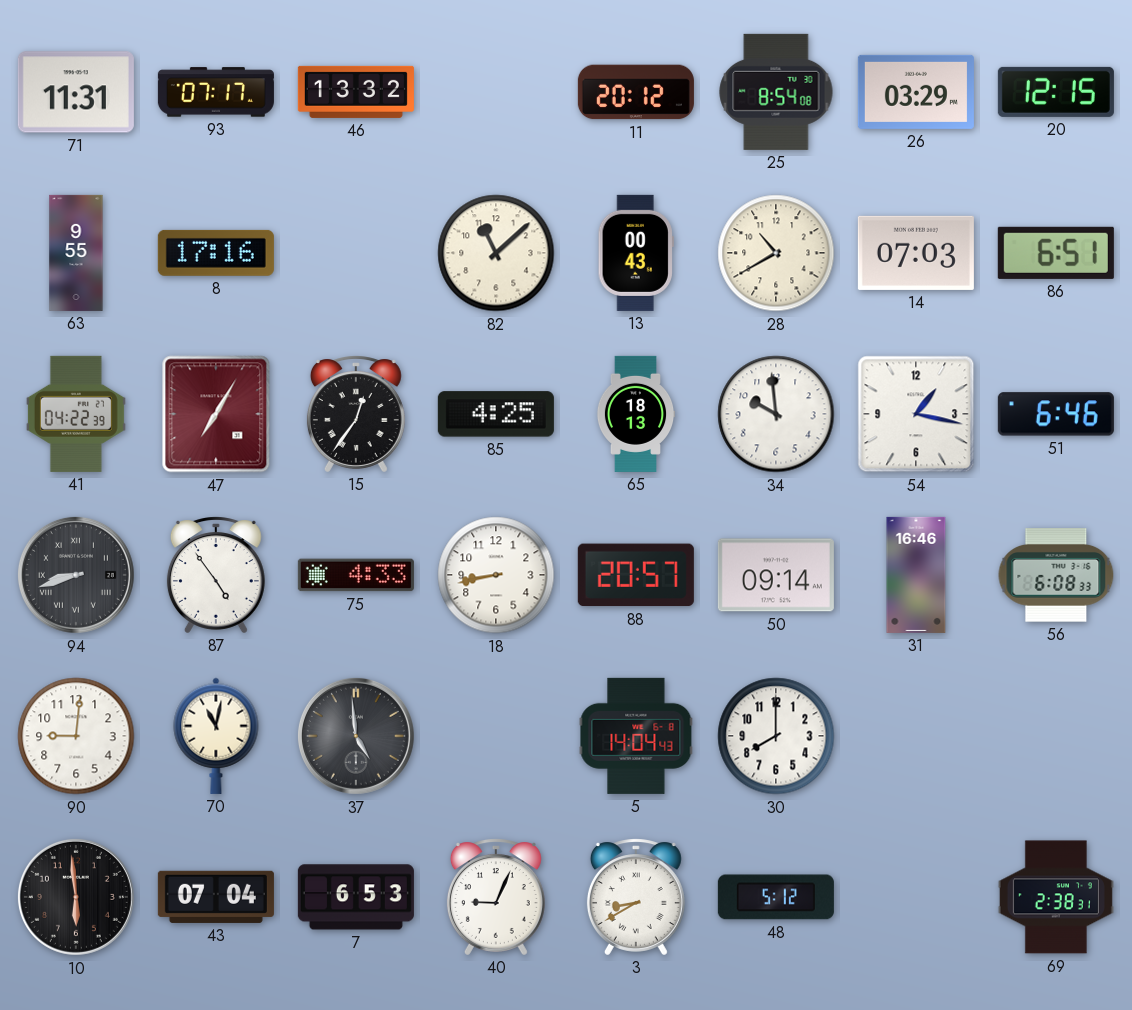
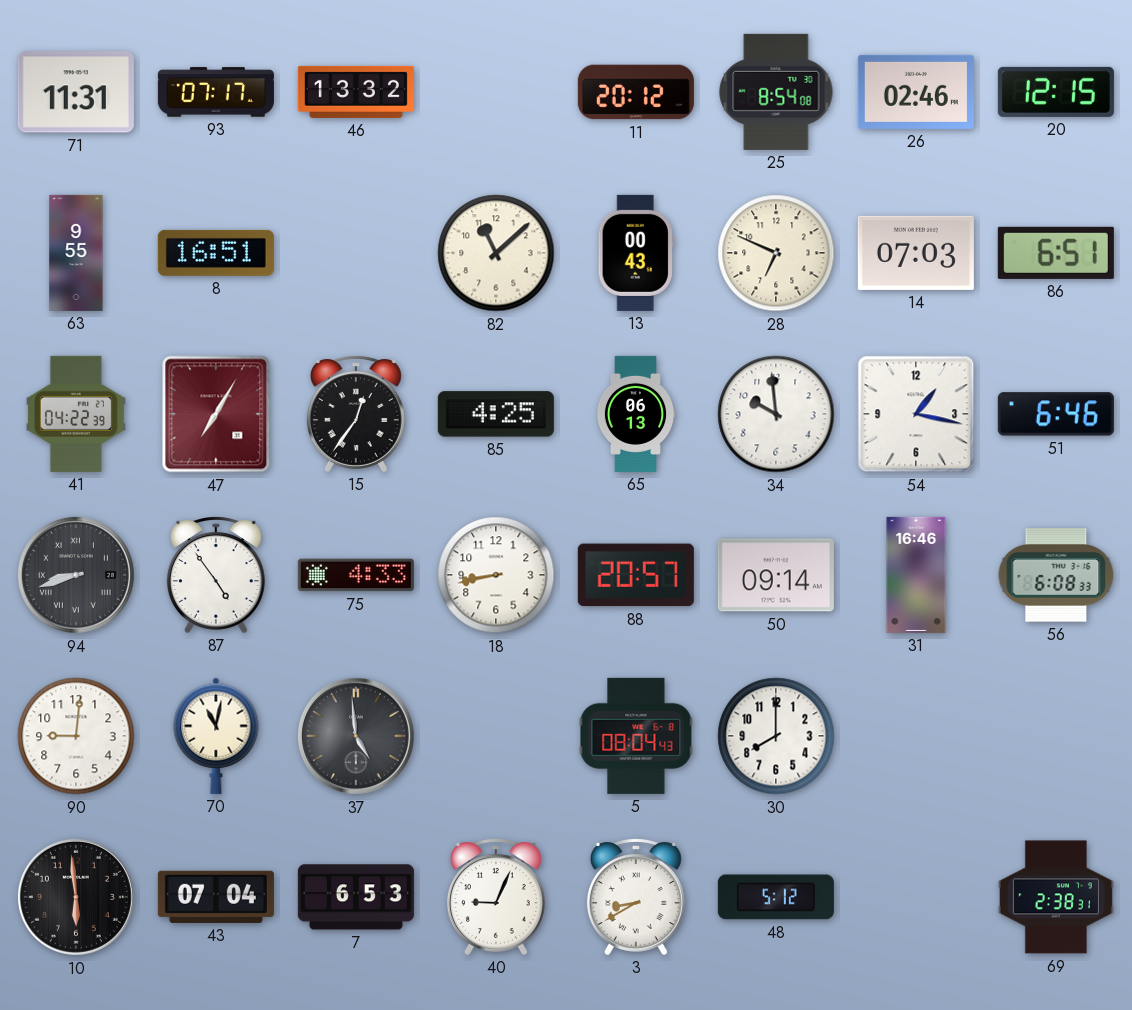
26: 03:29 -> 02:46 (916, 92)
8: 17:16 -> 16:51 (216, 253)
28: 10:40 -> 6:49 (776, 253)
65: 18:13 -> 06:13 (636, 414)
5: 14:04 -> 08:04 (636, 736)
